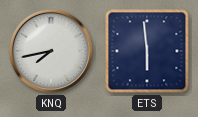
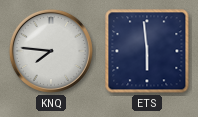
KNQ: 7:43 -> 7:46 (51, 51)
